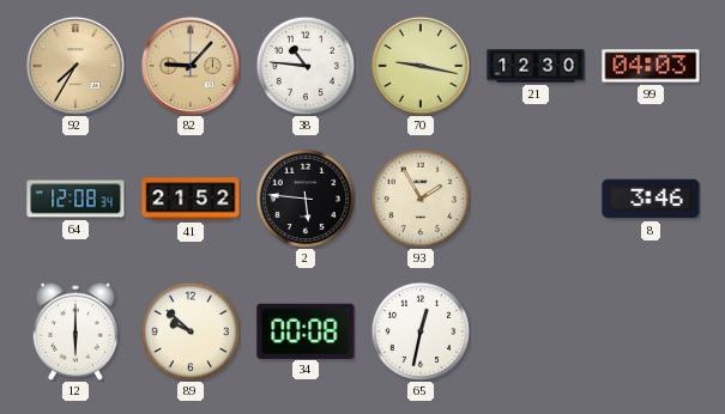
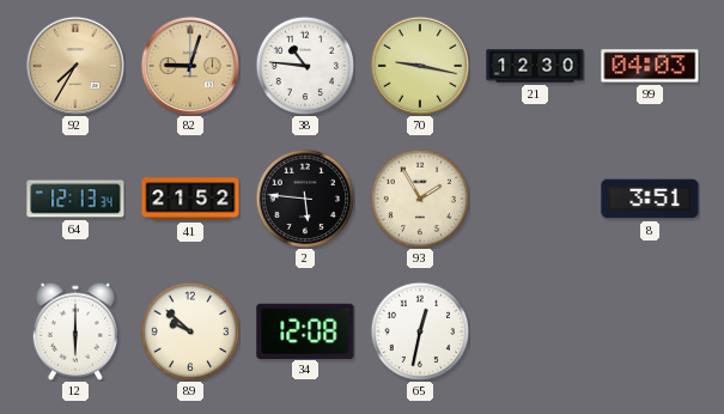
82: 9:07 -> 9:03 (190, 66)
64: 12:08 -> 12:13 (75, 199)
8: 3:46 -> 3:51 (650, 199)
34: 00:08 -> 12:08 (305, 330)
